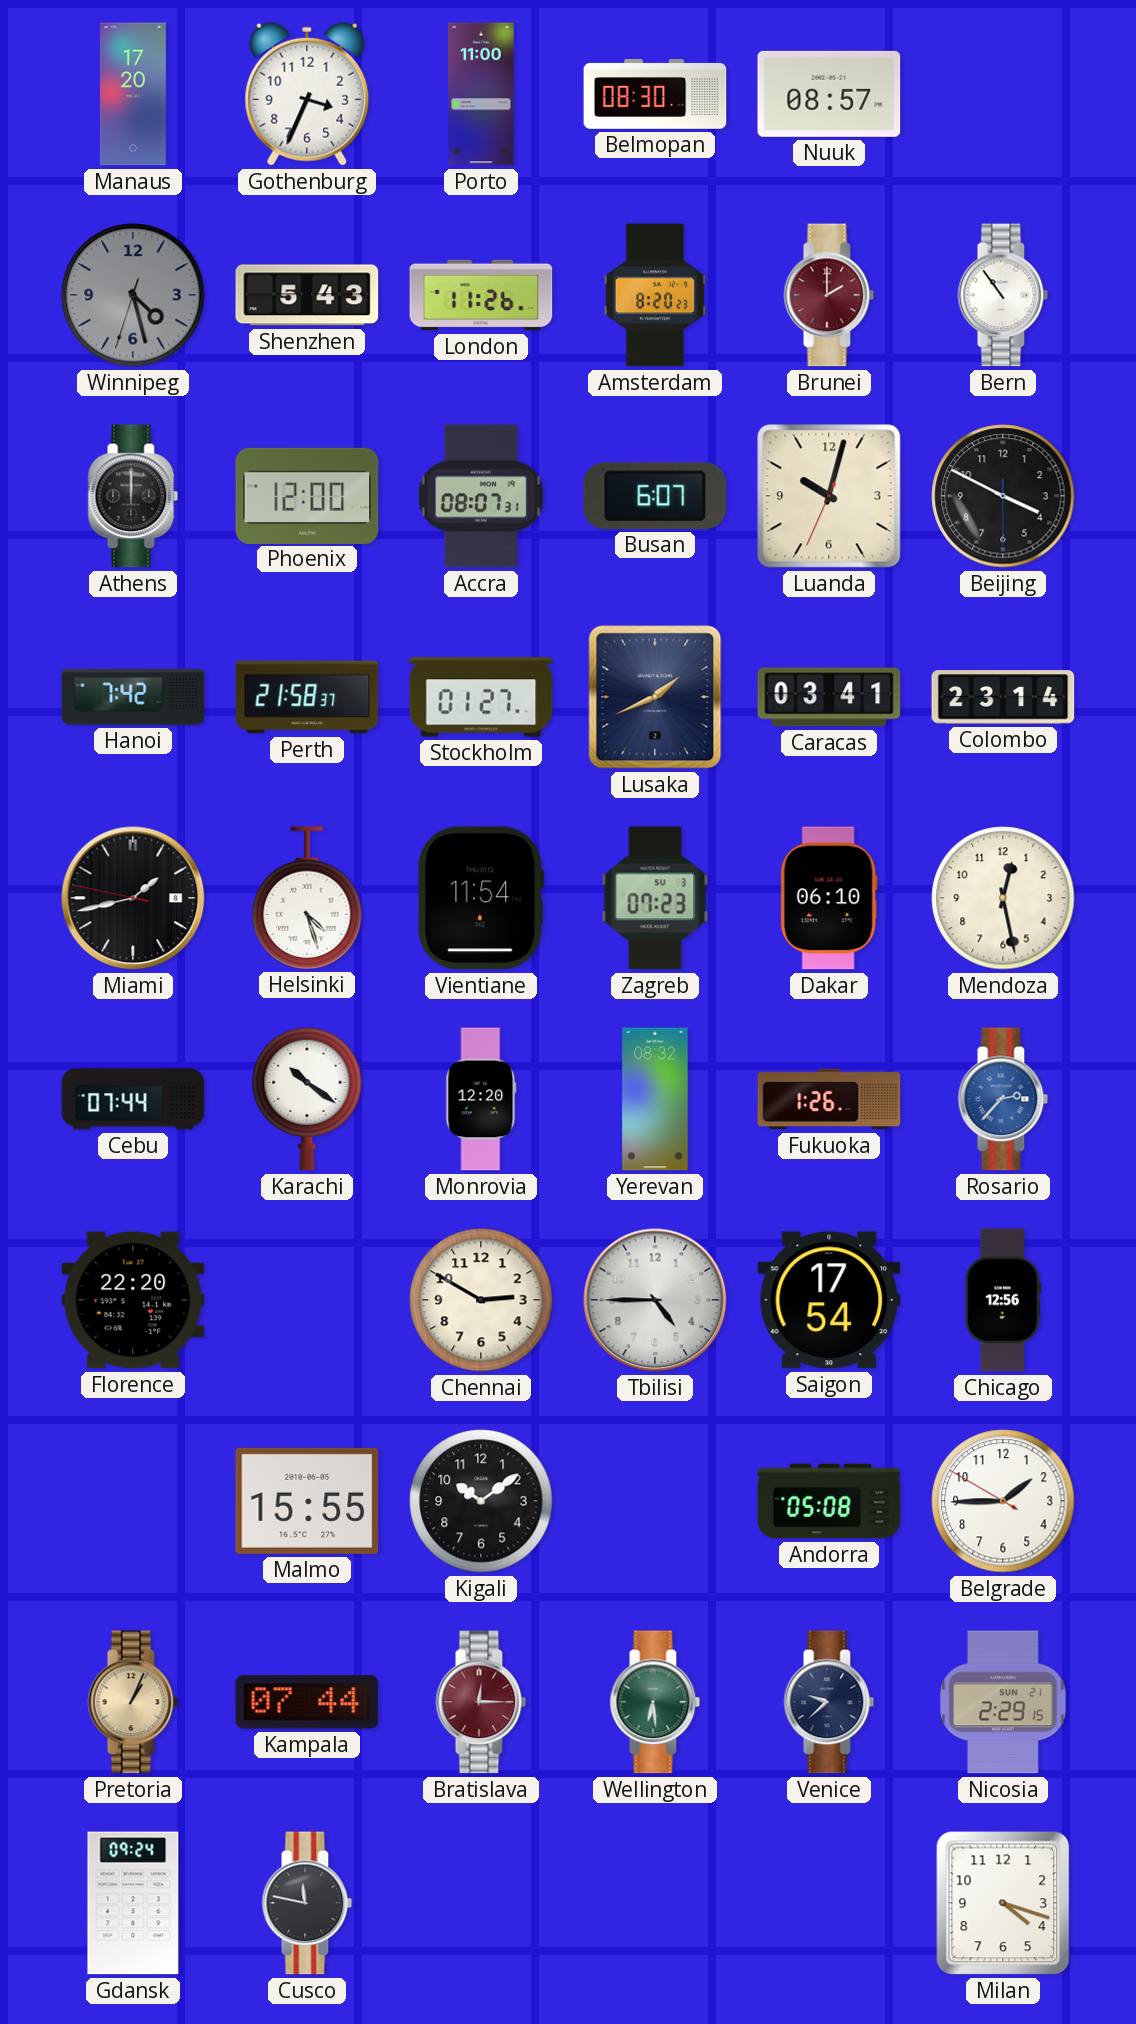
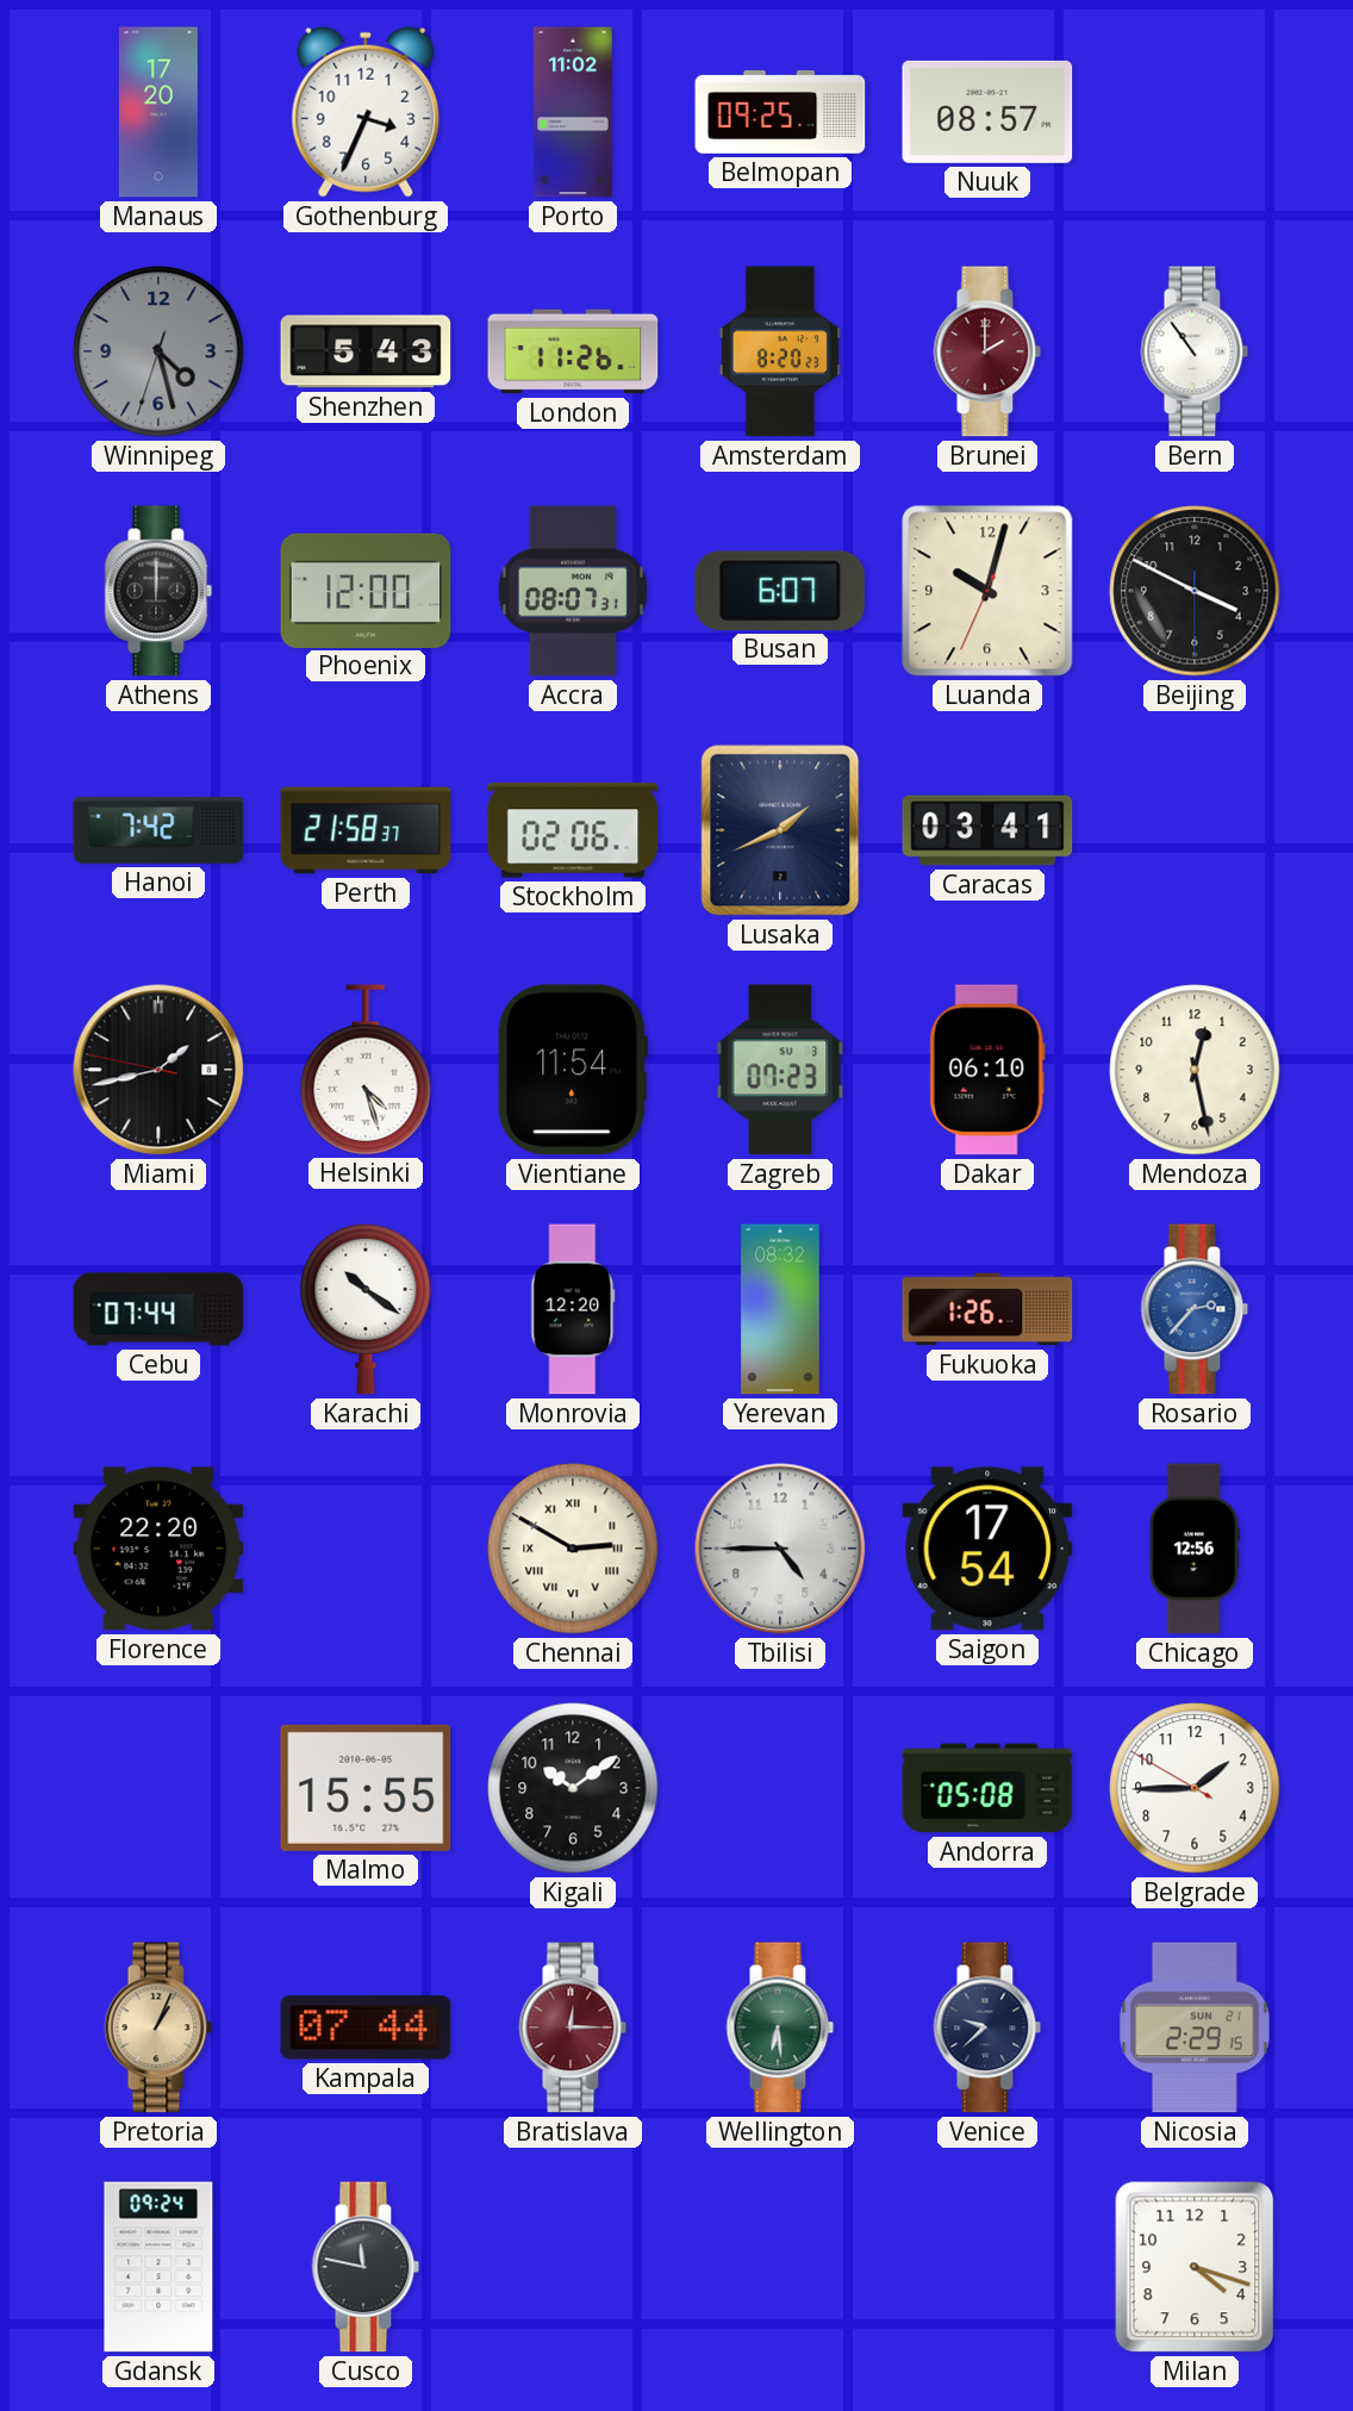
Porto: 11:00 -> 11:02 (573, 112)
Belmopan: 08:30 -> 09:25 (780, 113)
Stockholm: 01:27 -> 02:06 (573, 830)
Colombo: 23:14 -> none (1003, 697)
Chennai numerals: Arabic -> Roman (573, 1549)
